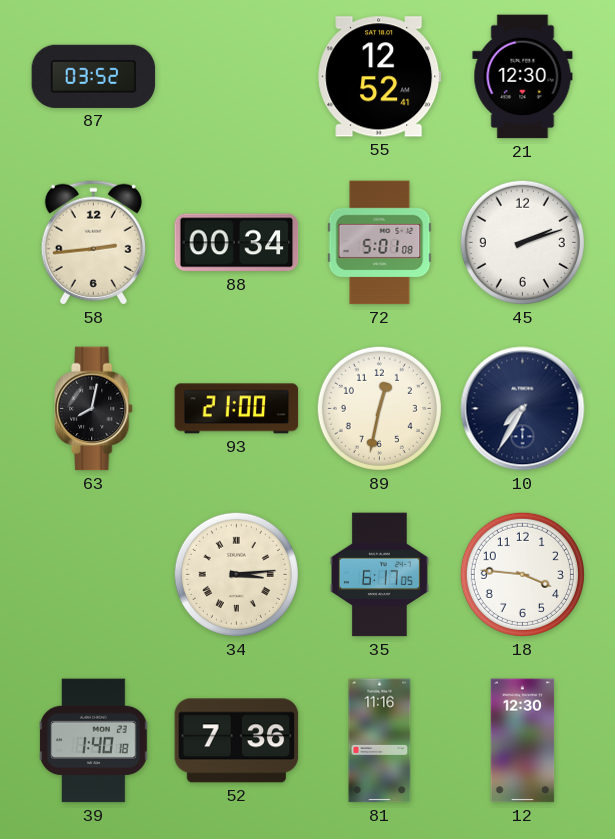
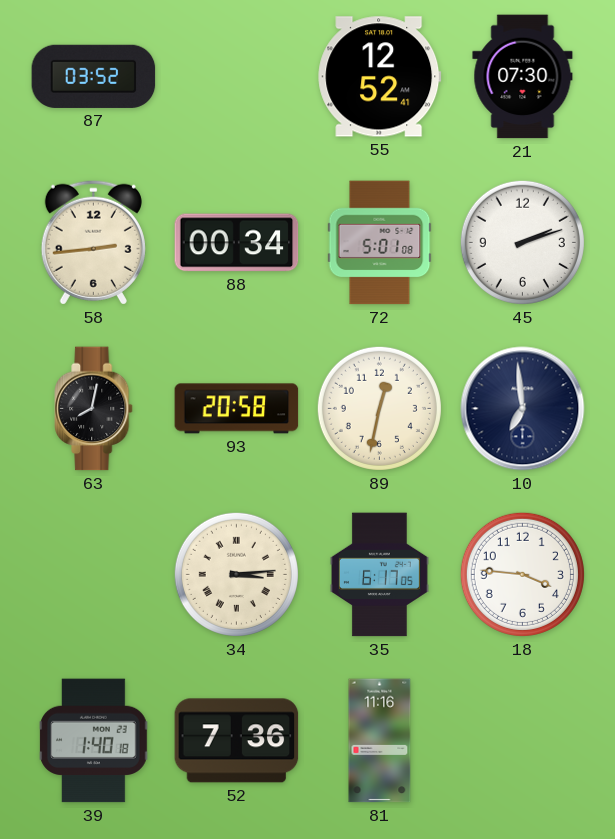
21: 12:30 -> 07:30 (523, 77)
93: 21:00 -> 20:58 (237, 409)
10: 7:35 -> 6:59 (523, 409)
12: 12:30 -> none (523, 741)
